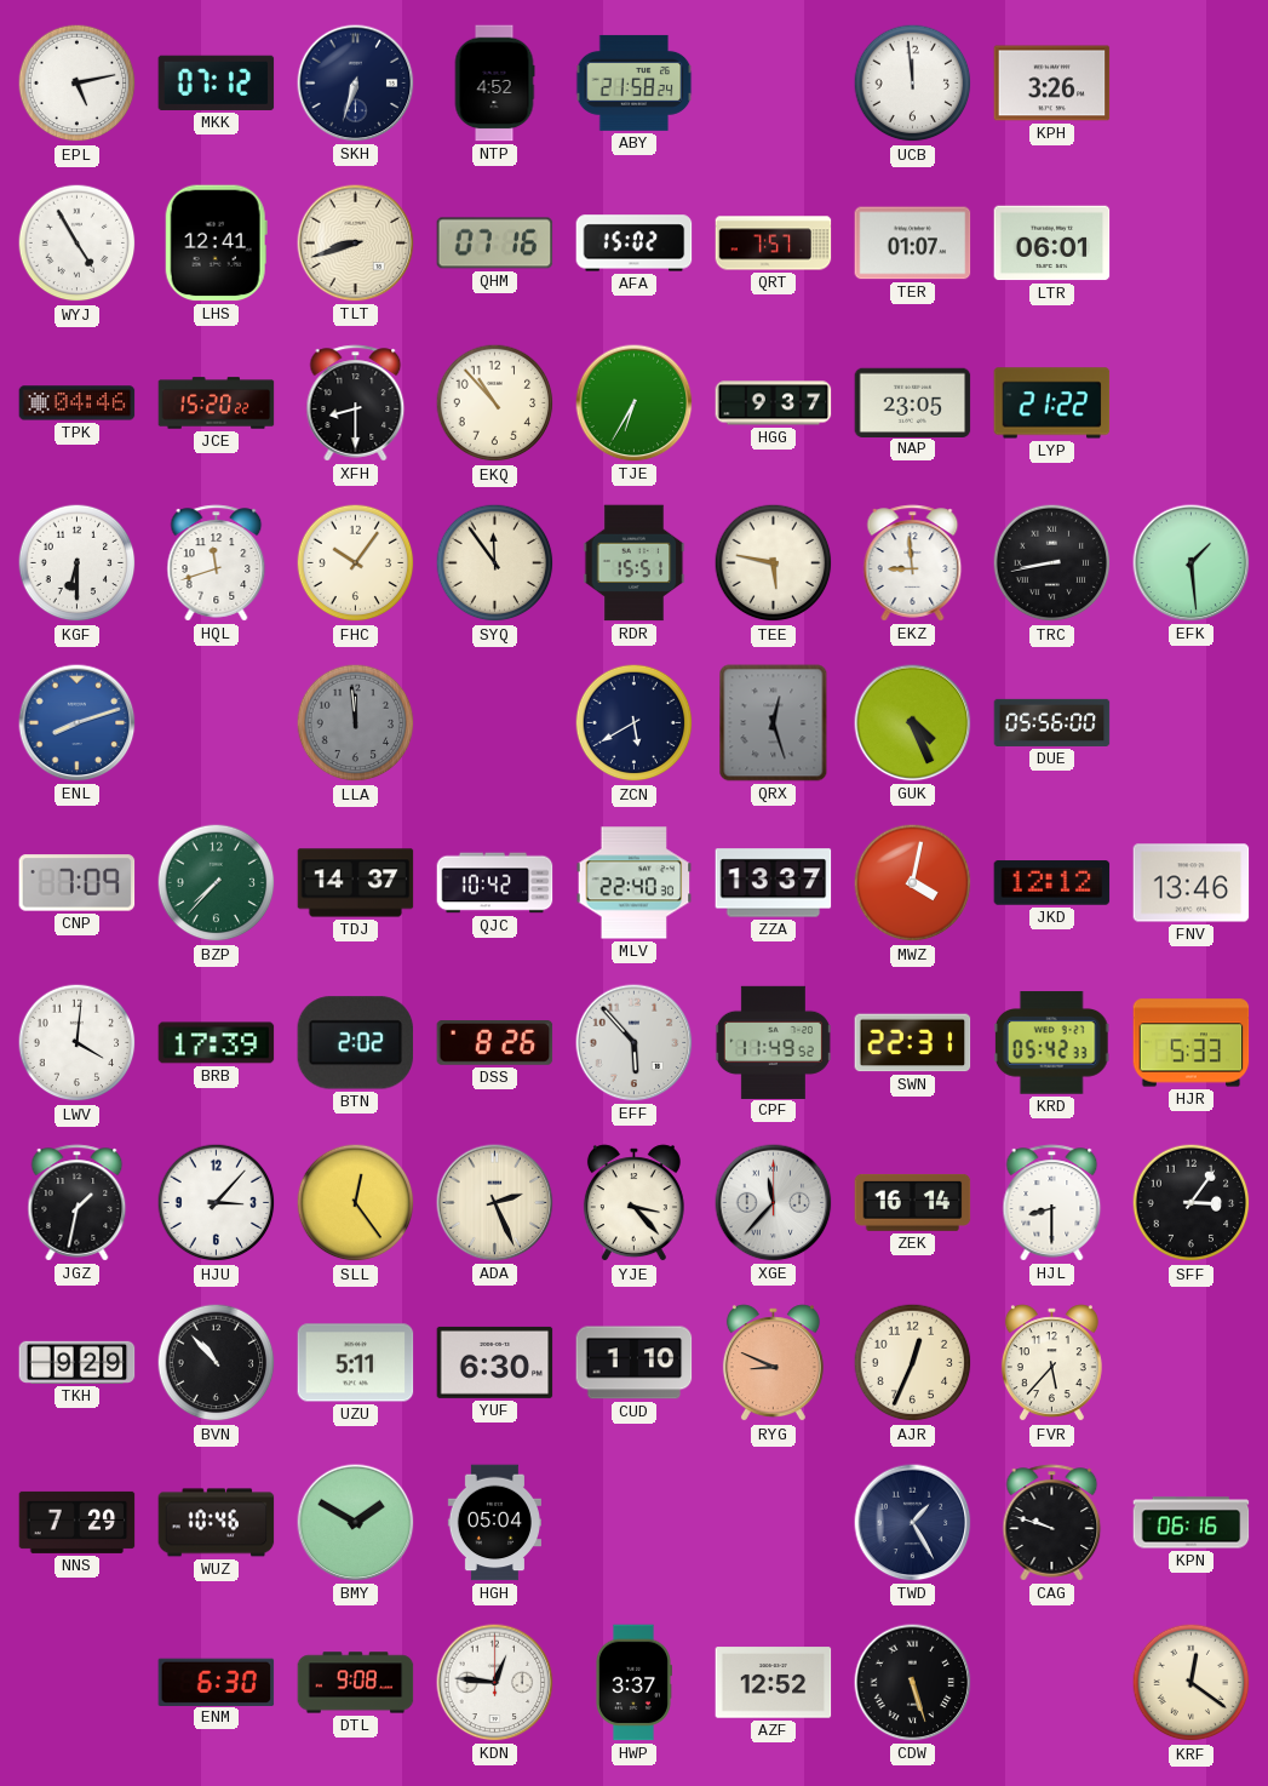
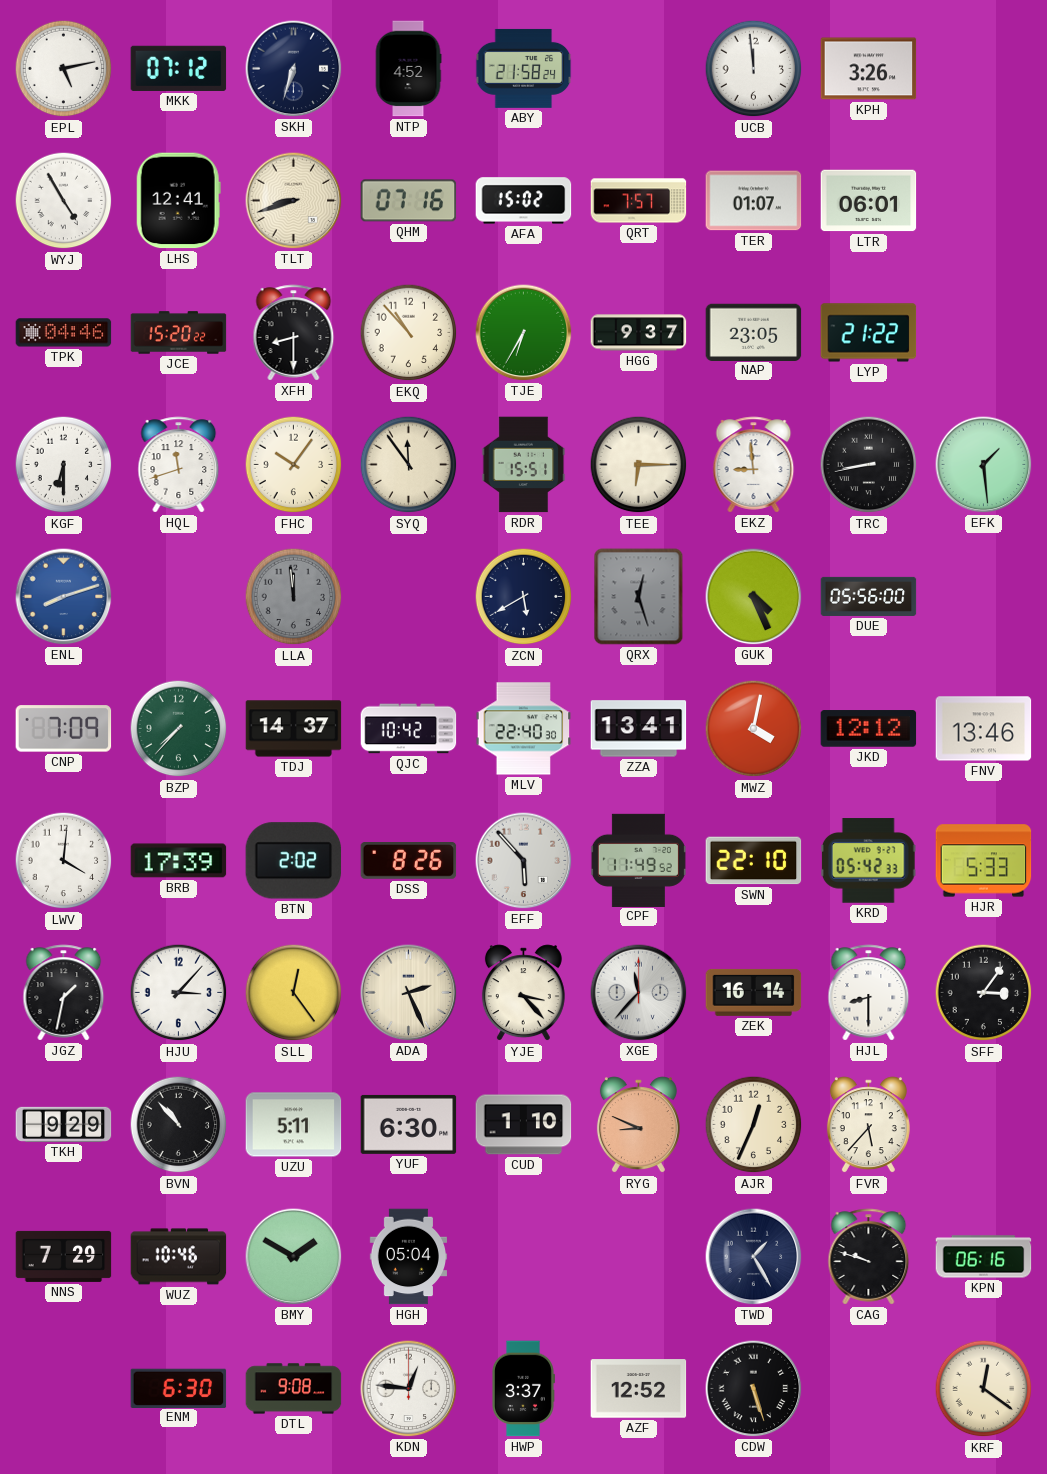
TEE: 5:47 -> 6:15 (639, 465)
ZZA: 13:37 -> 13:41 (639, 729)
SWN: 22:31 -> 22:10 (754, 861)
